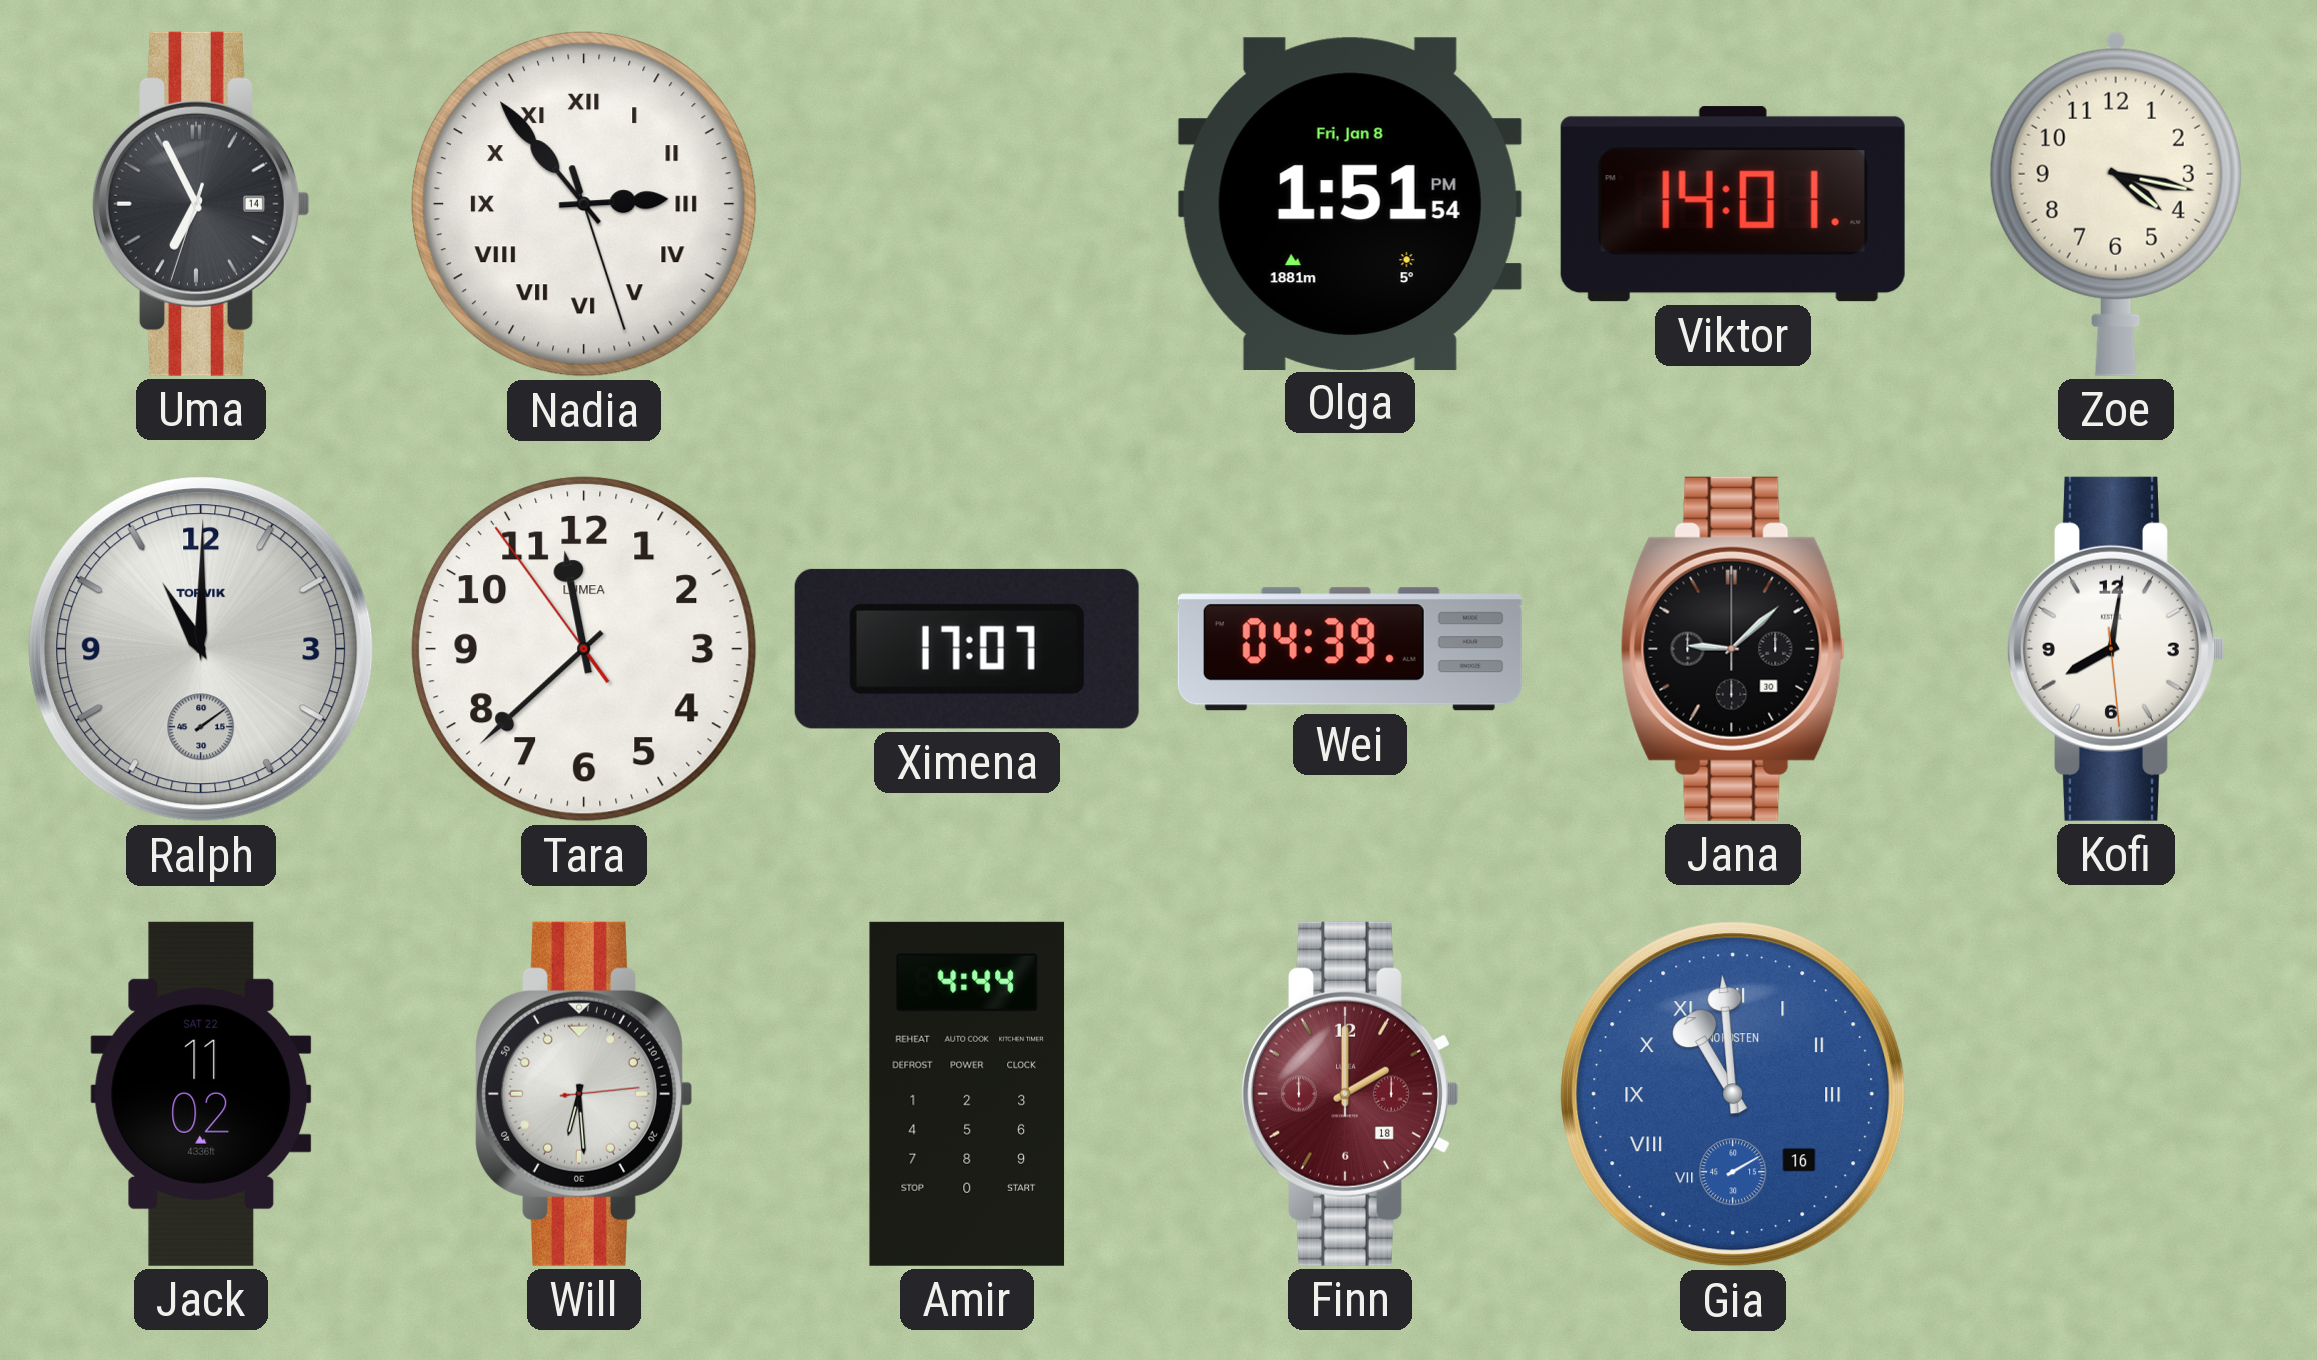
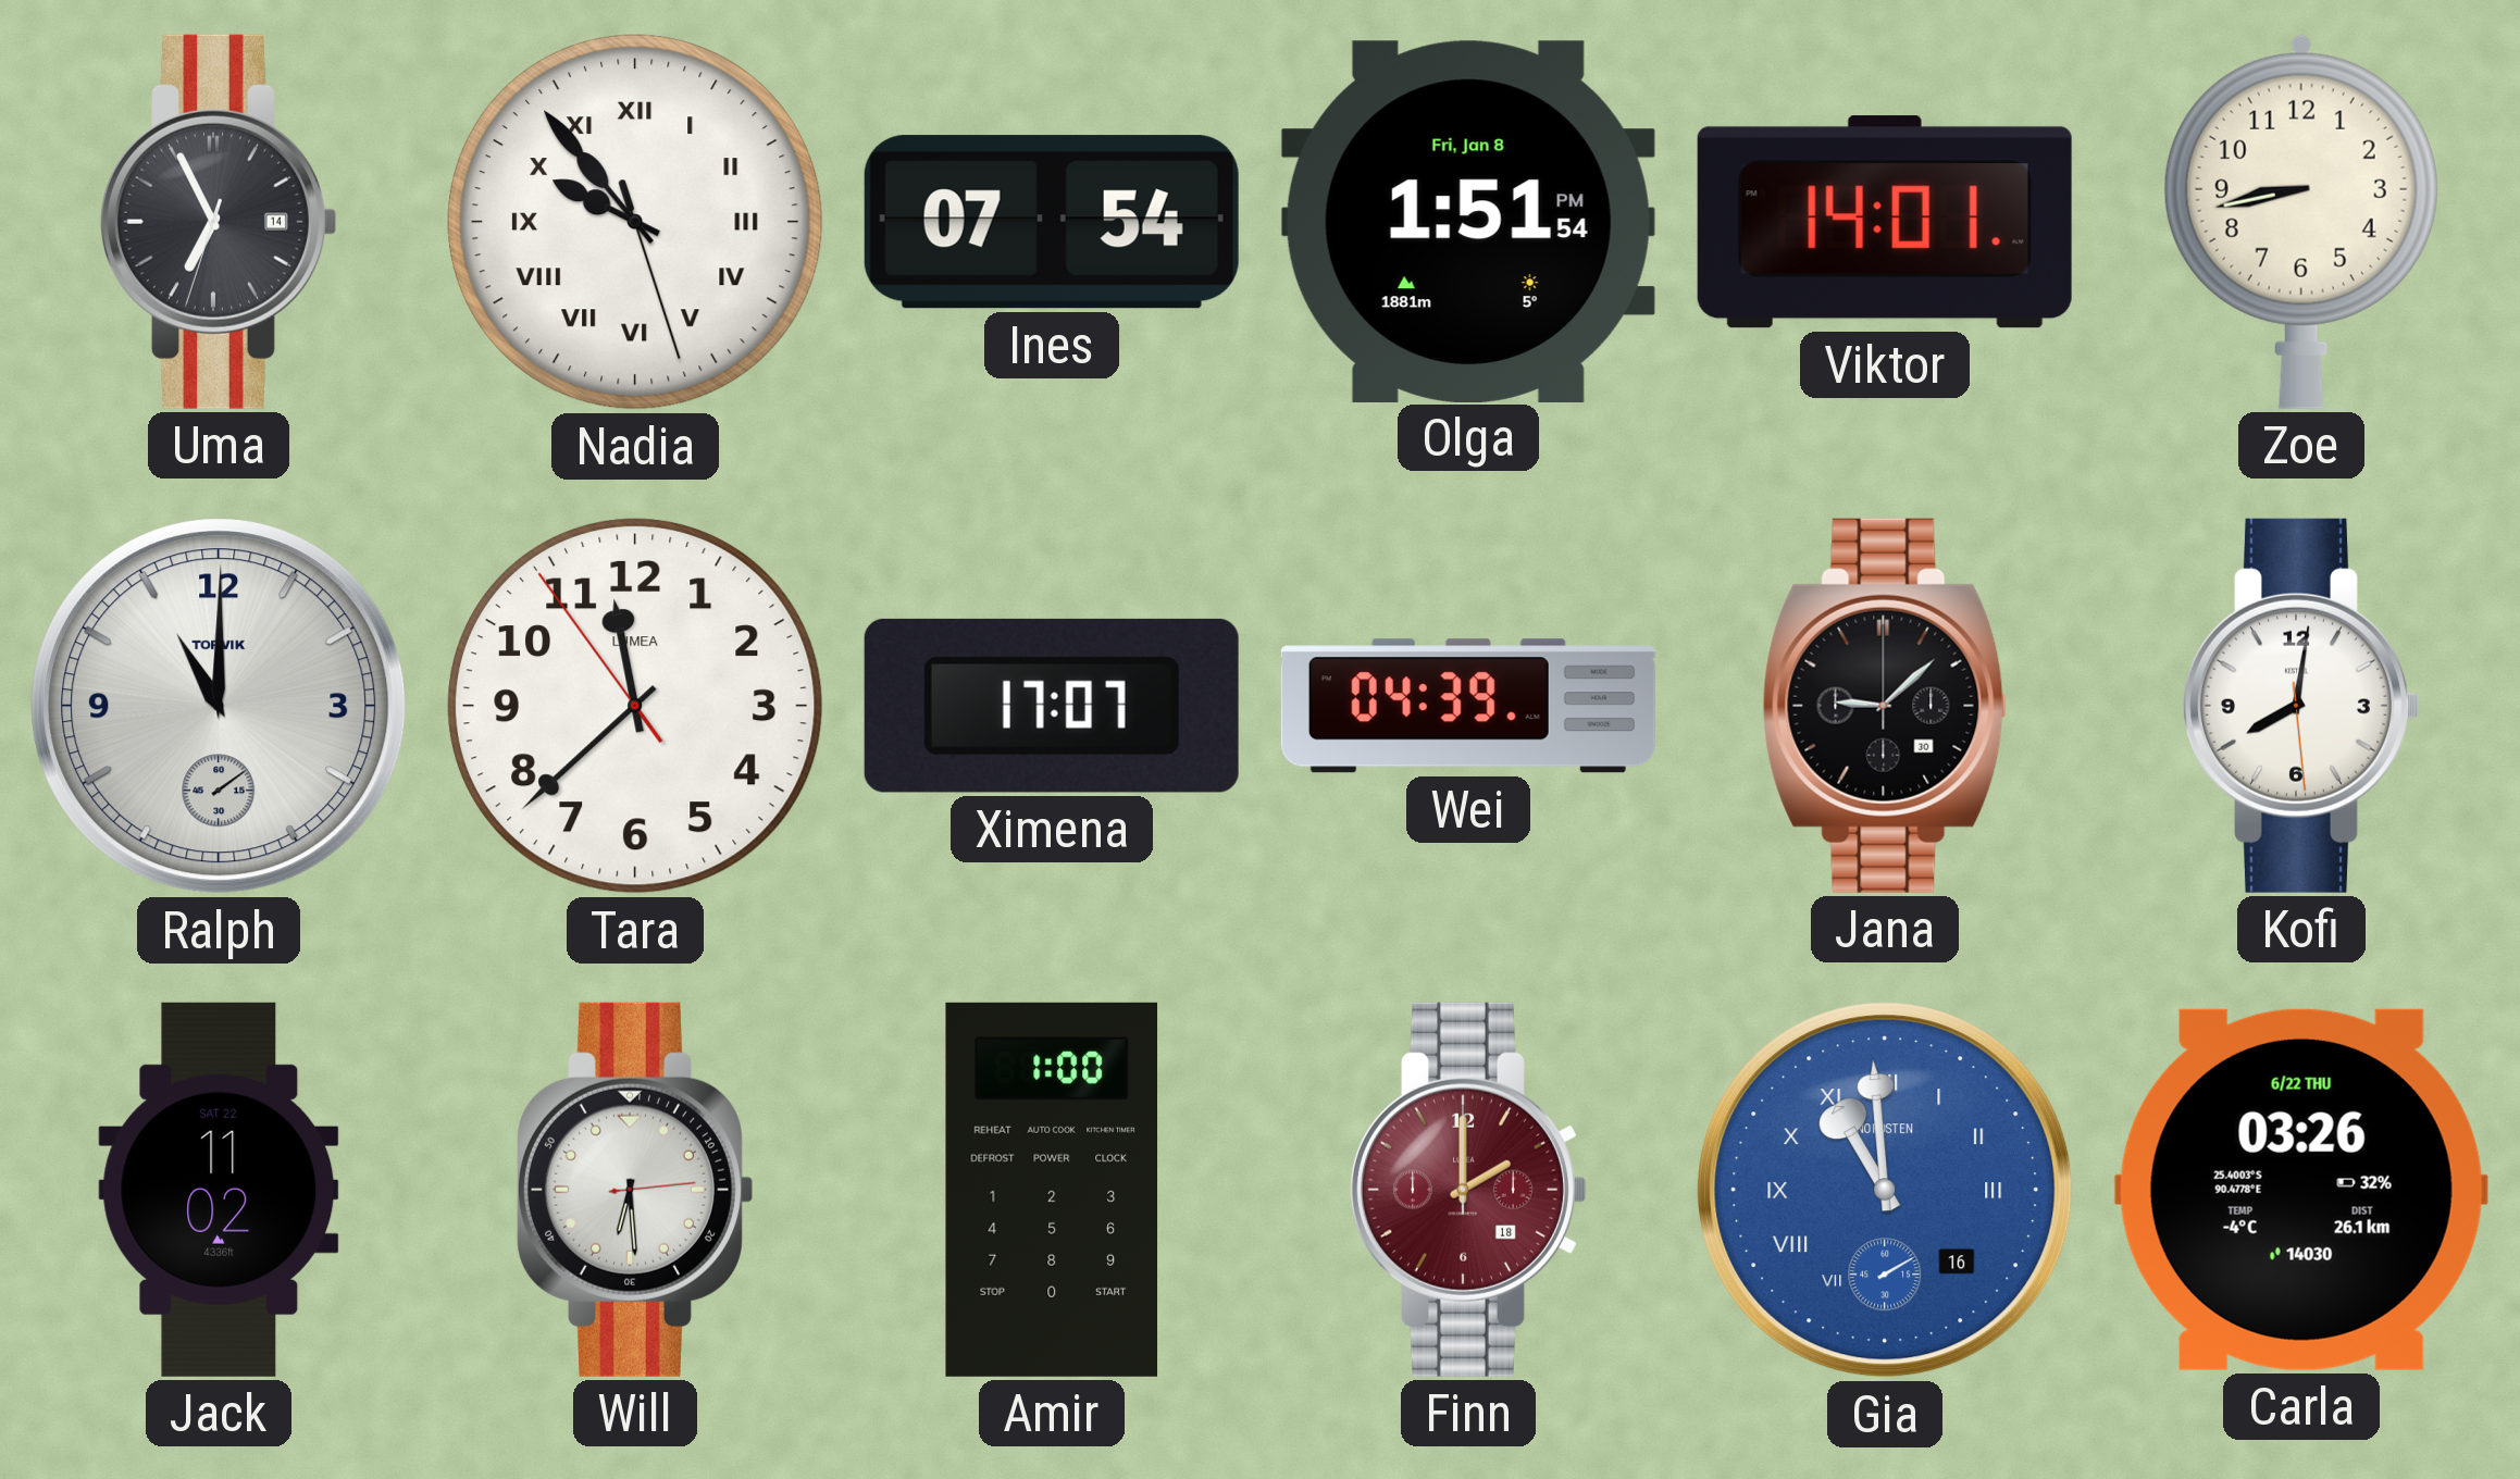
Nadia: 2:53 -> 9:53 (635, 222)
Ines: none -> 07:54 (1052, 222)
Zoe: 4:17 -> 8:43 (2301, 222)
Amir: 4:44 -> 1:00 (1052, 1190)
Carla: none -> 03:26 (2301, 1190)
